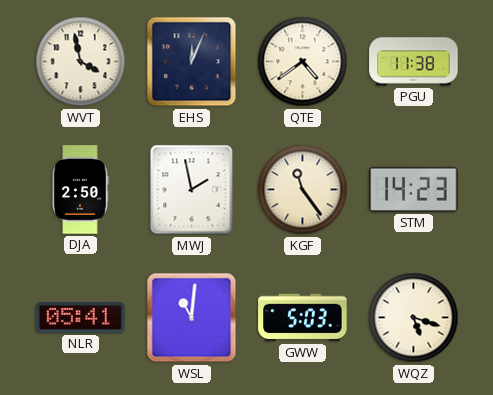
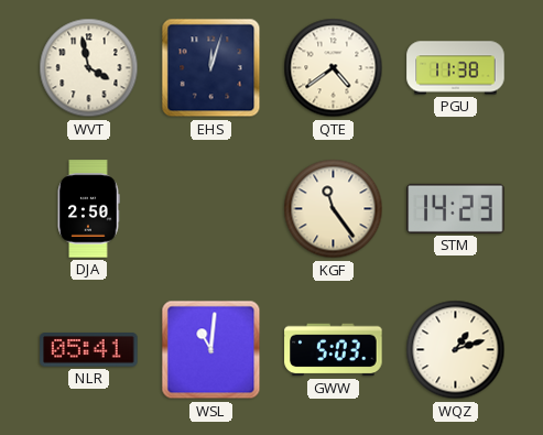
EHS: 12:04 -> 12:03 (211, 68)
MWJ: 1:58 -> none (192, 190)
WQZ: 5:18 -> 1:12 (456, 350)
